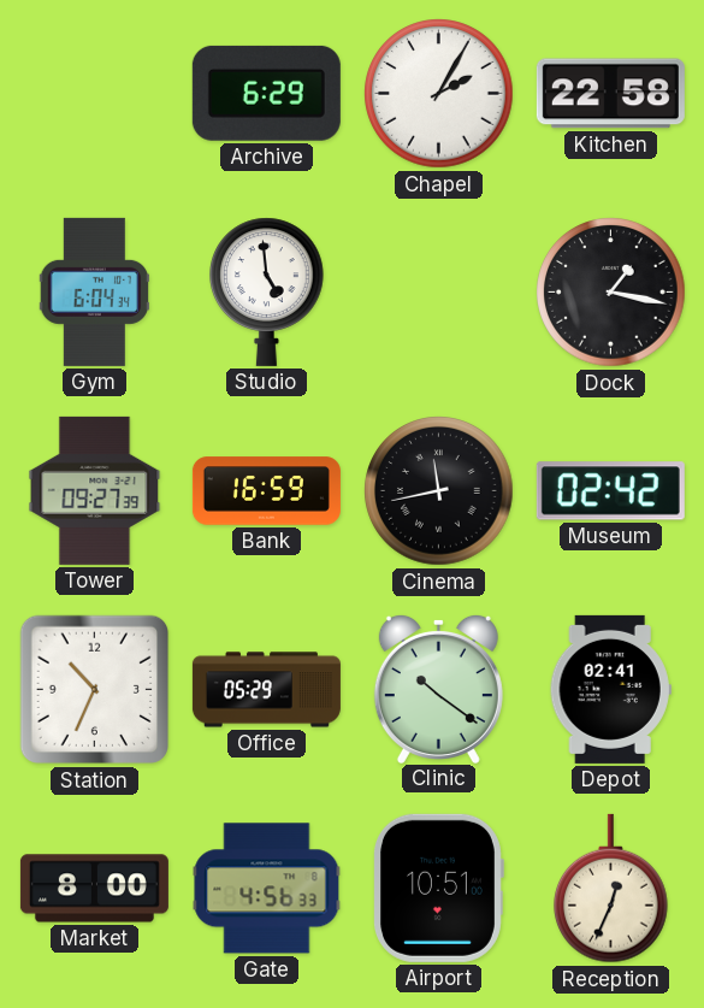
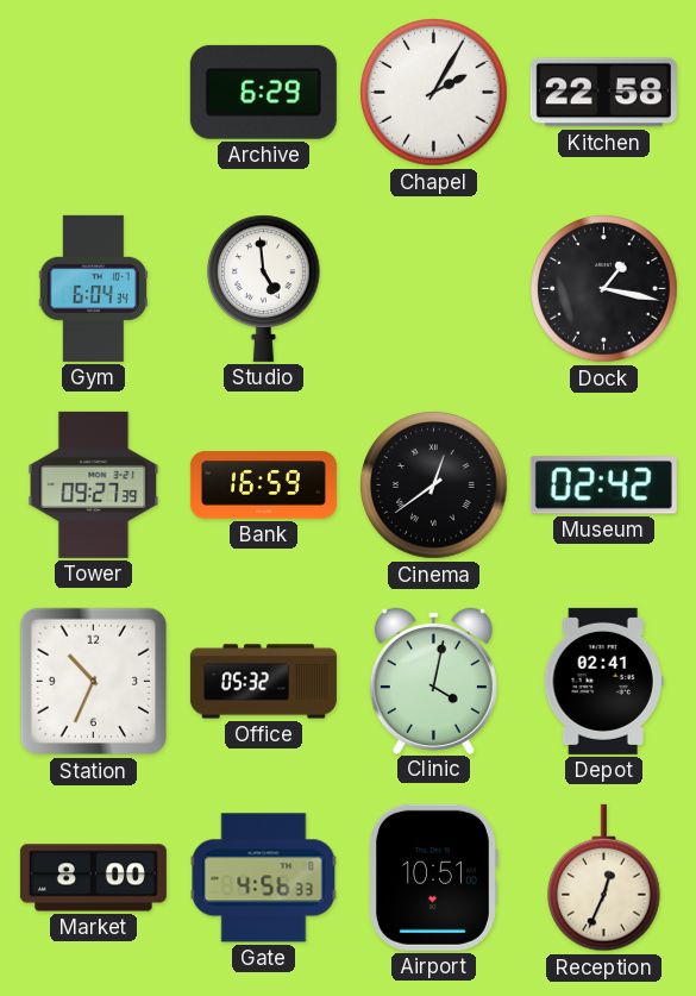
Cinema: 11:43 -> 12:39 (434, 486)
Office: 05:29 -> 05:32 (263, 682)
Clinic: 10:21 -> 4:02 (433, 679)
